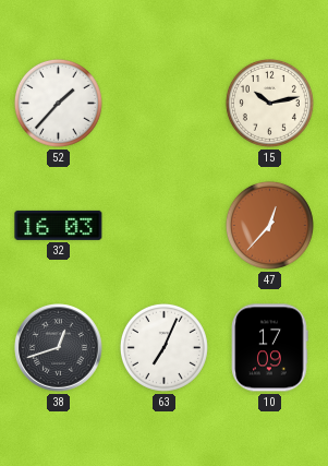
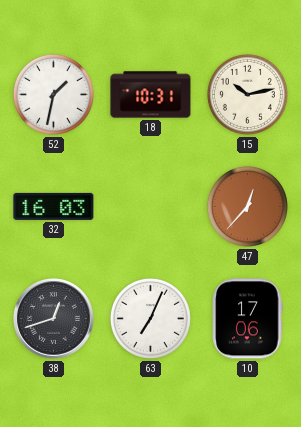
52: 1:37 -> 1:32 (53, 94)
18: none -> 10:31 (151, 95)
10: 17:09 -> 17:06 (248, 319)
